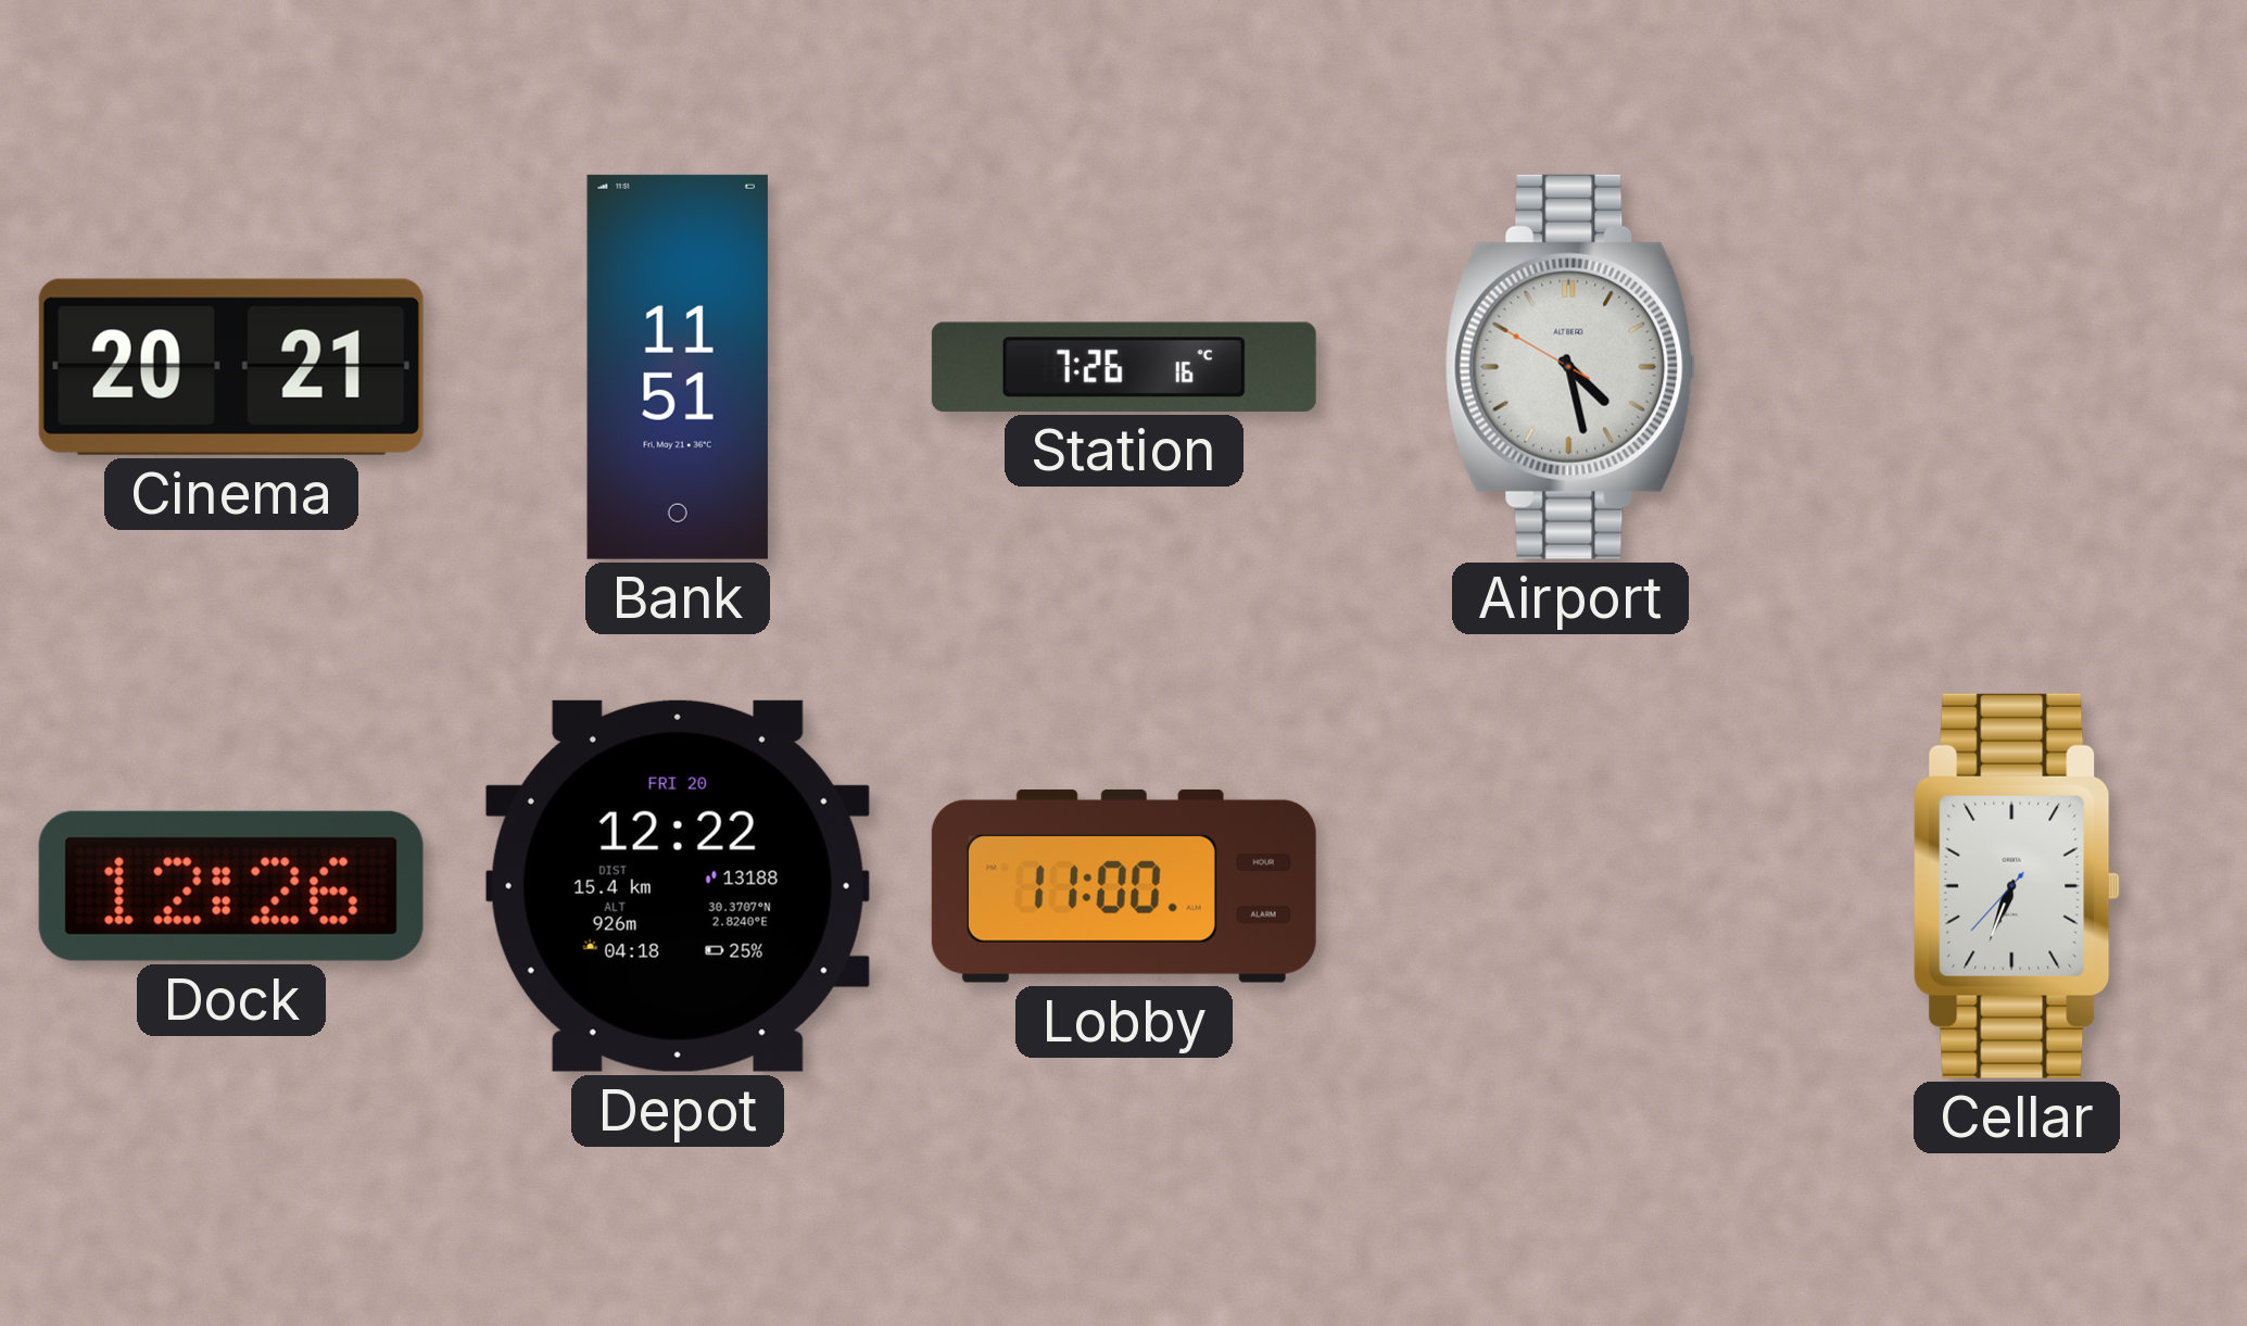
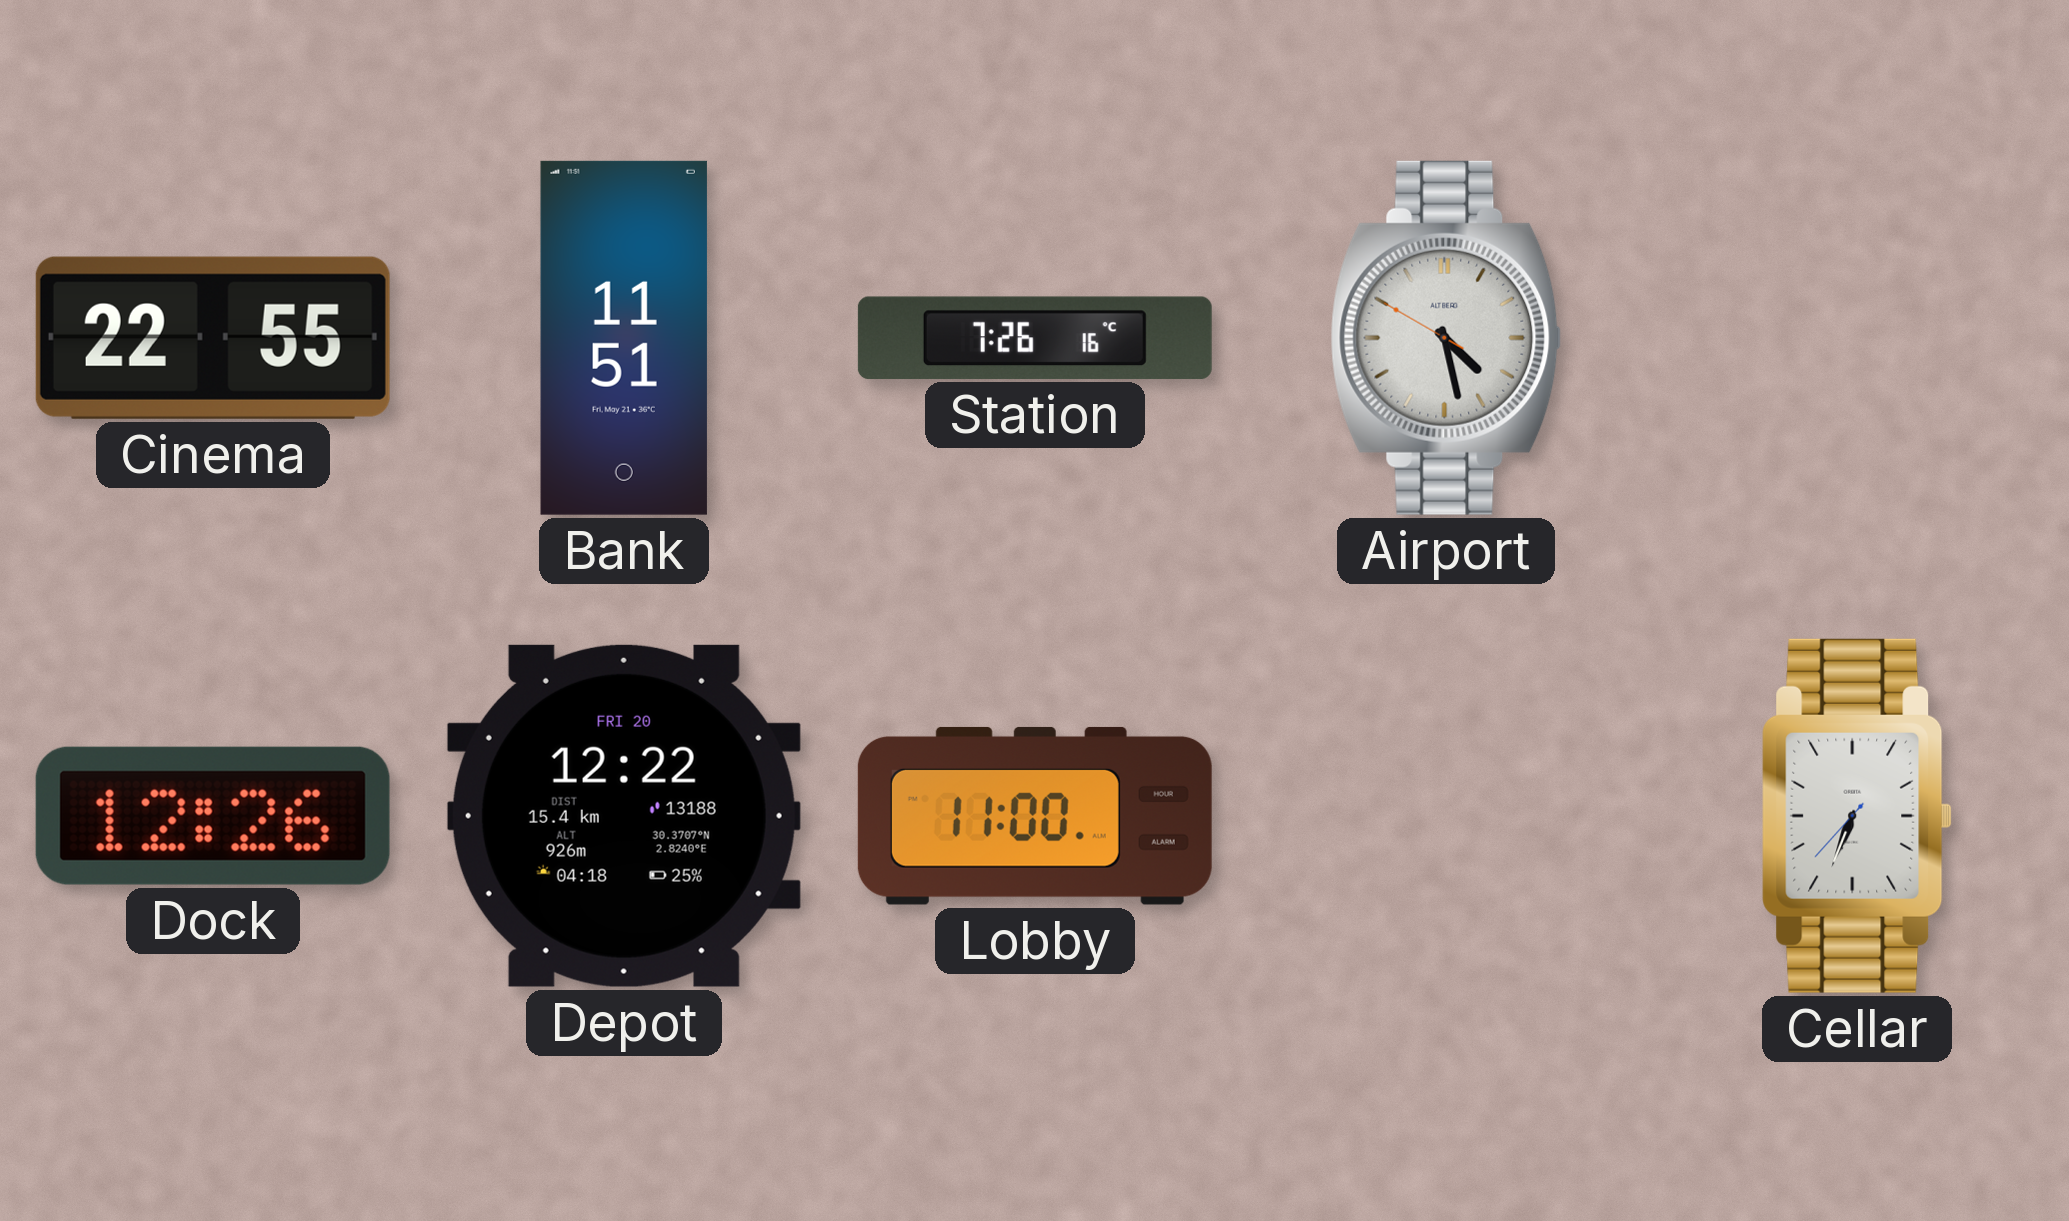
Cinema: 20:21 -> 22:55 (213, 338)
